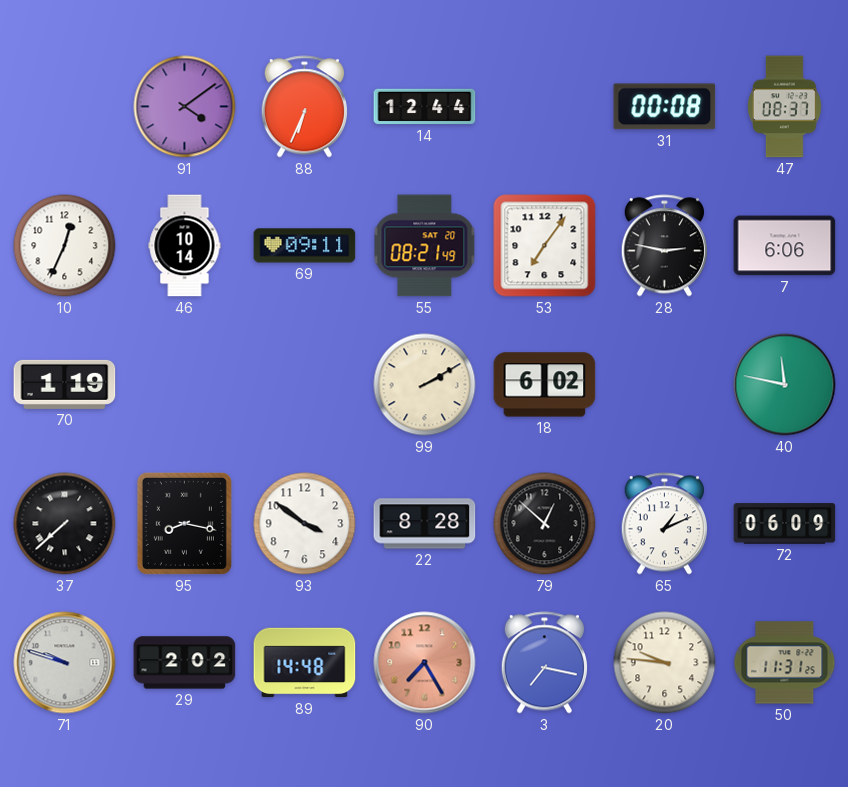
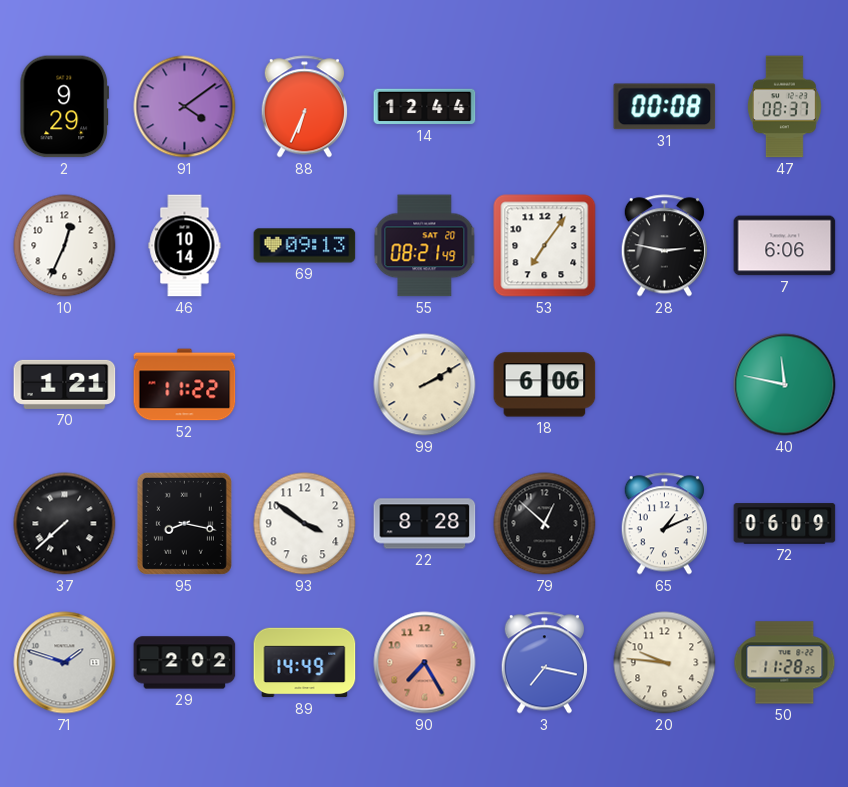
2: none -> 9:29 (64, 107)
69: 09:11 -> 09:13 (305, 246)
70: 1:19 -> 1:21 (65, 384)
52: none -> 11:22 (185, 385)
18: 6:02 -> 6:06 (545, 385)
71: 9:48 -> 1:48 (65, 663)
89: 14:48 -> 14:49 (305, 663)
50: 11:31 -> 11:28 (785, 663)
